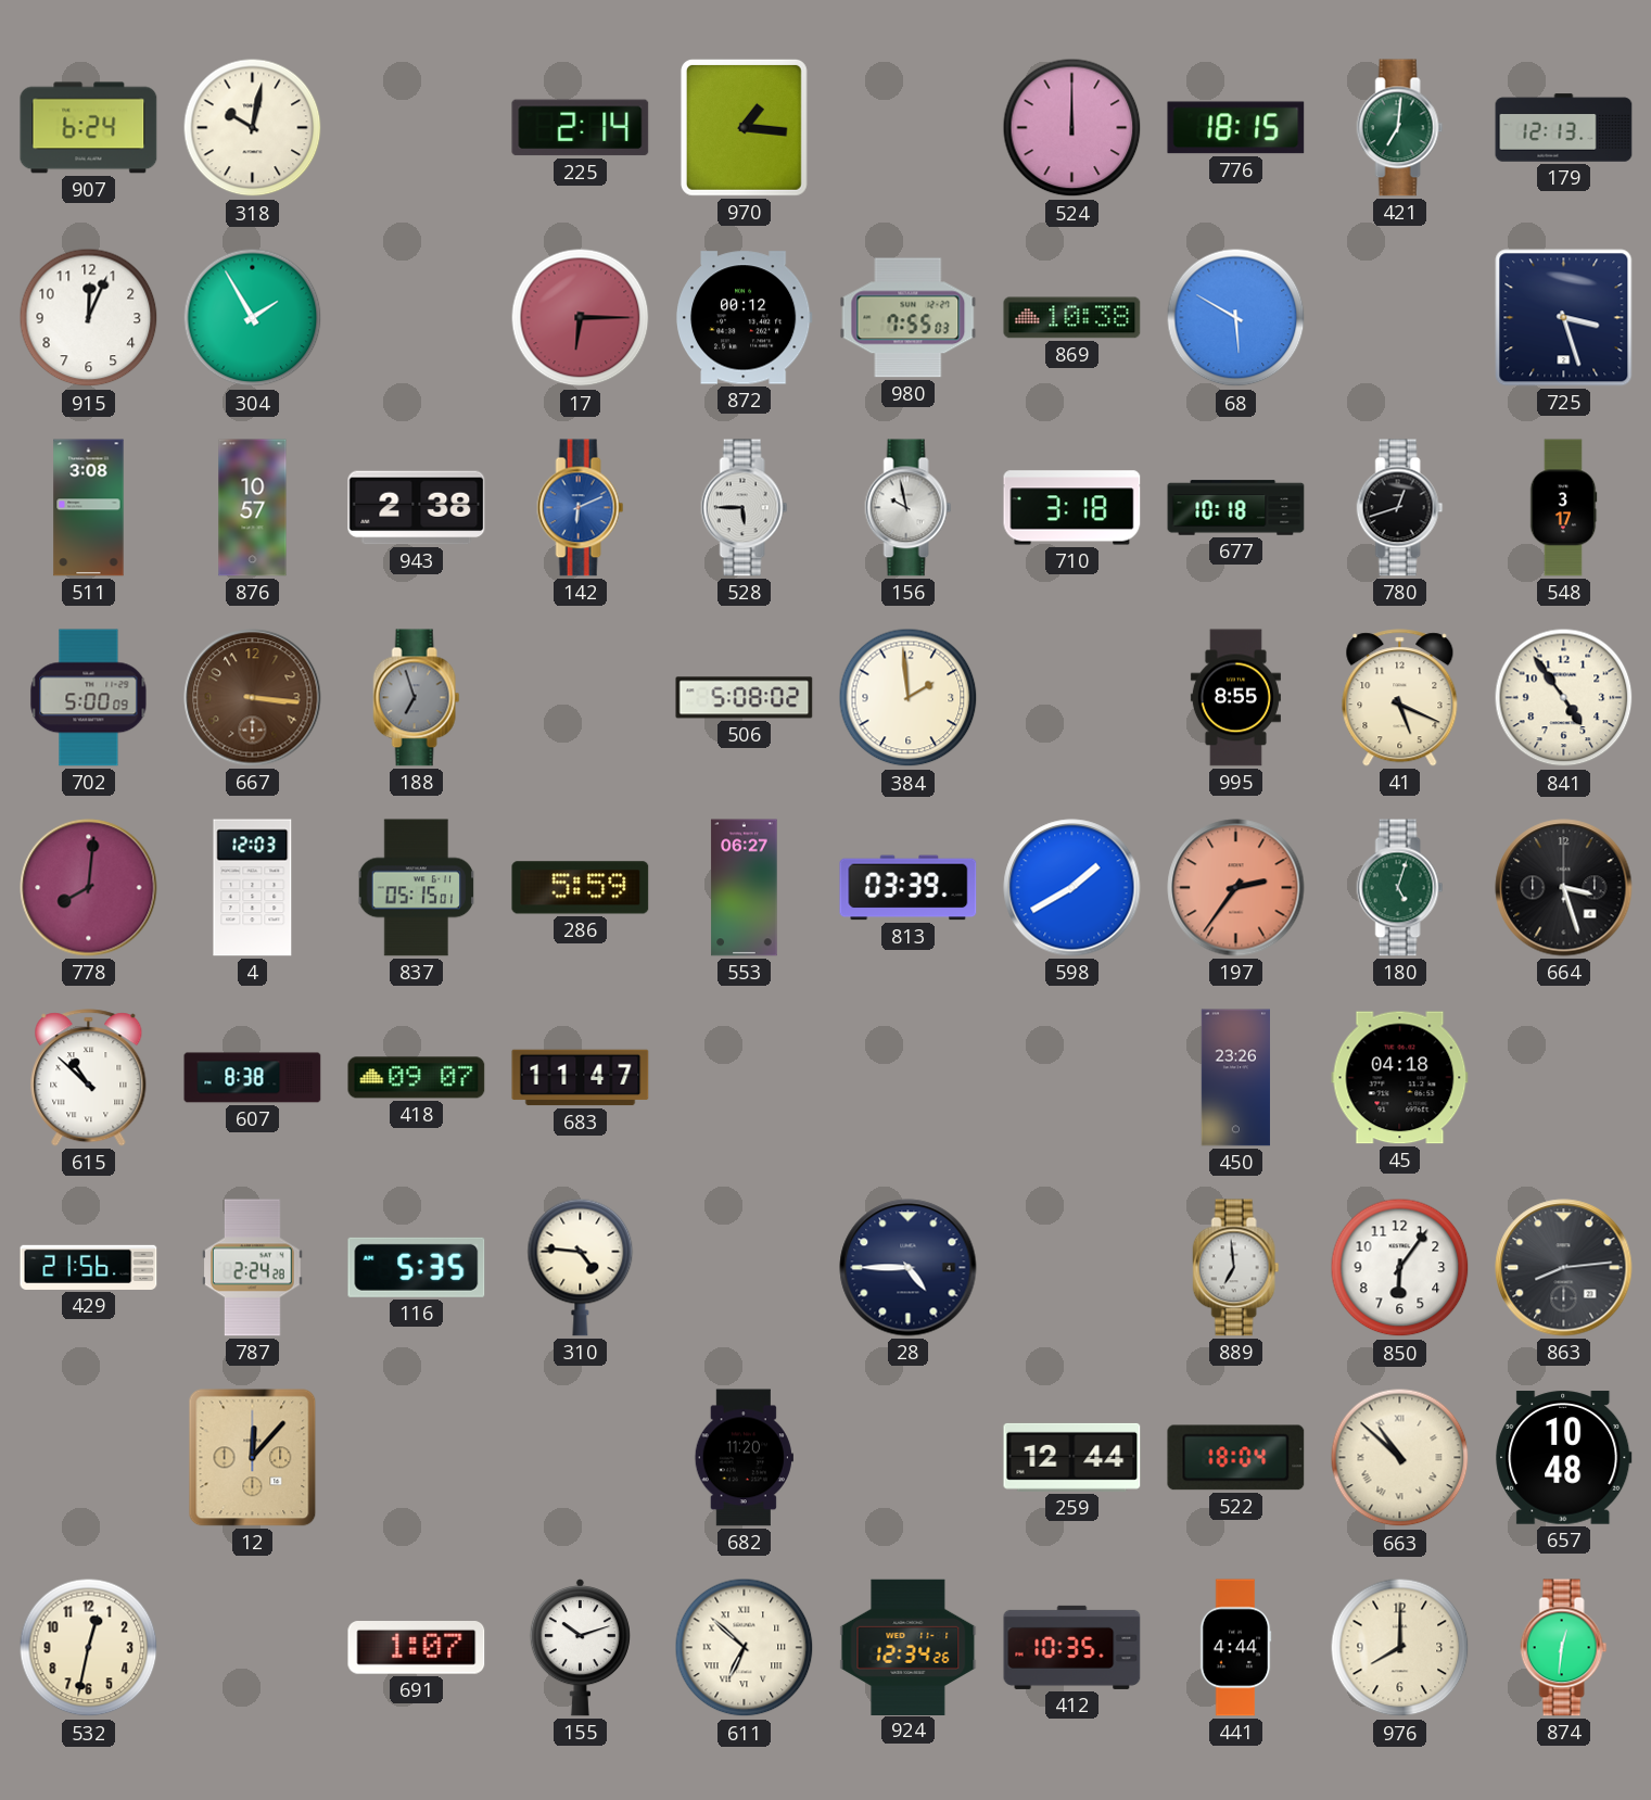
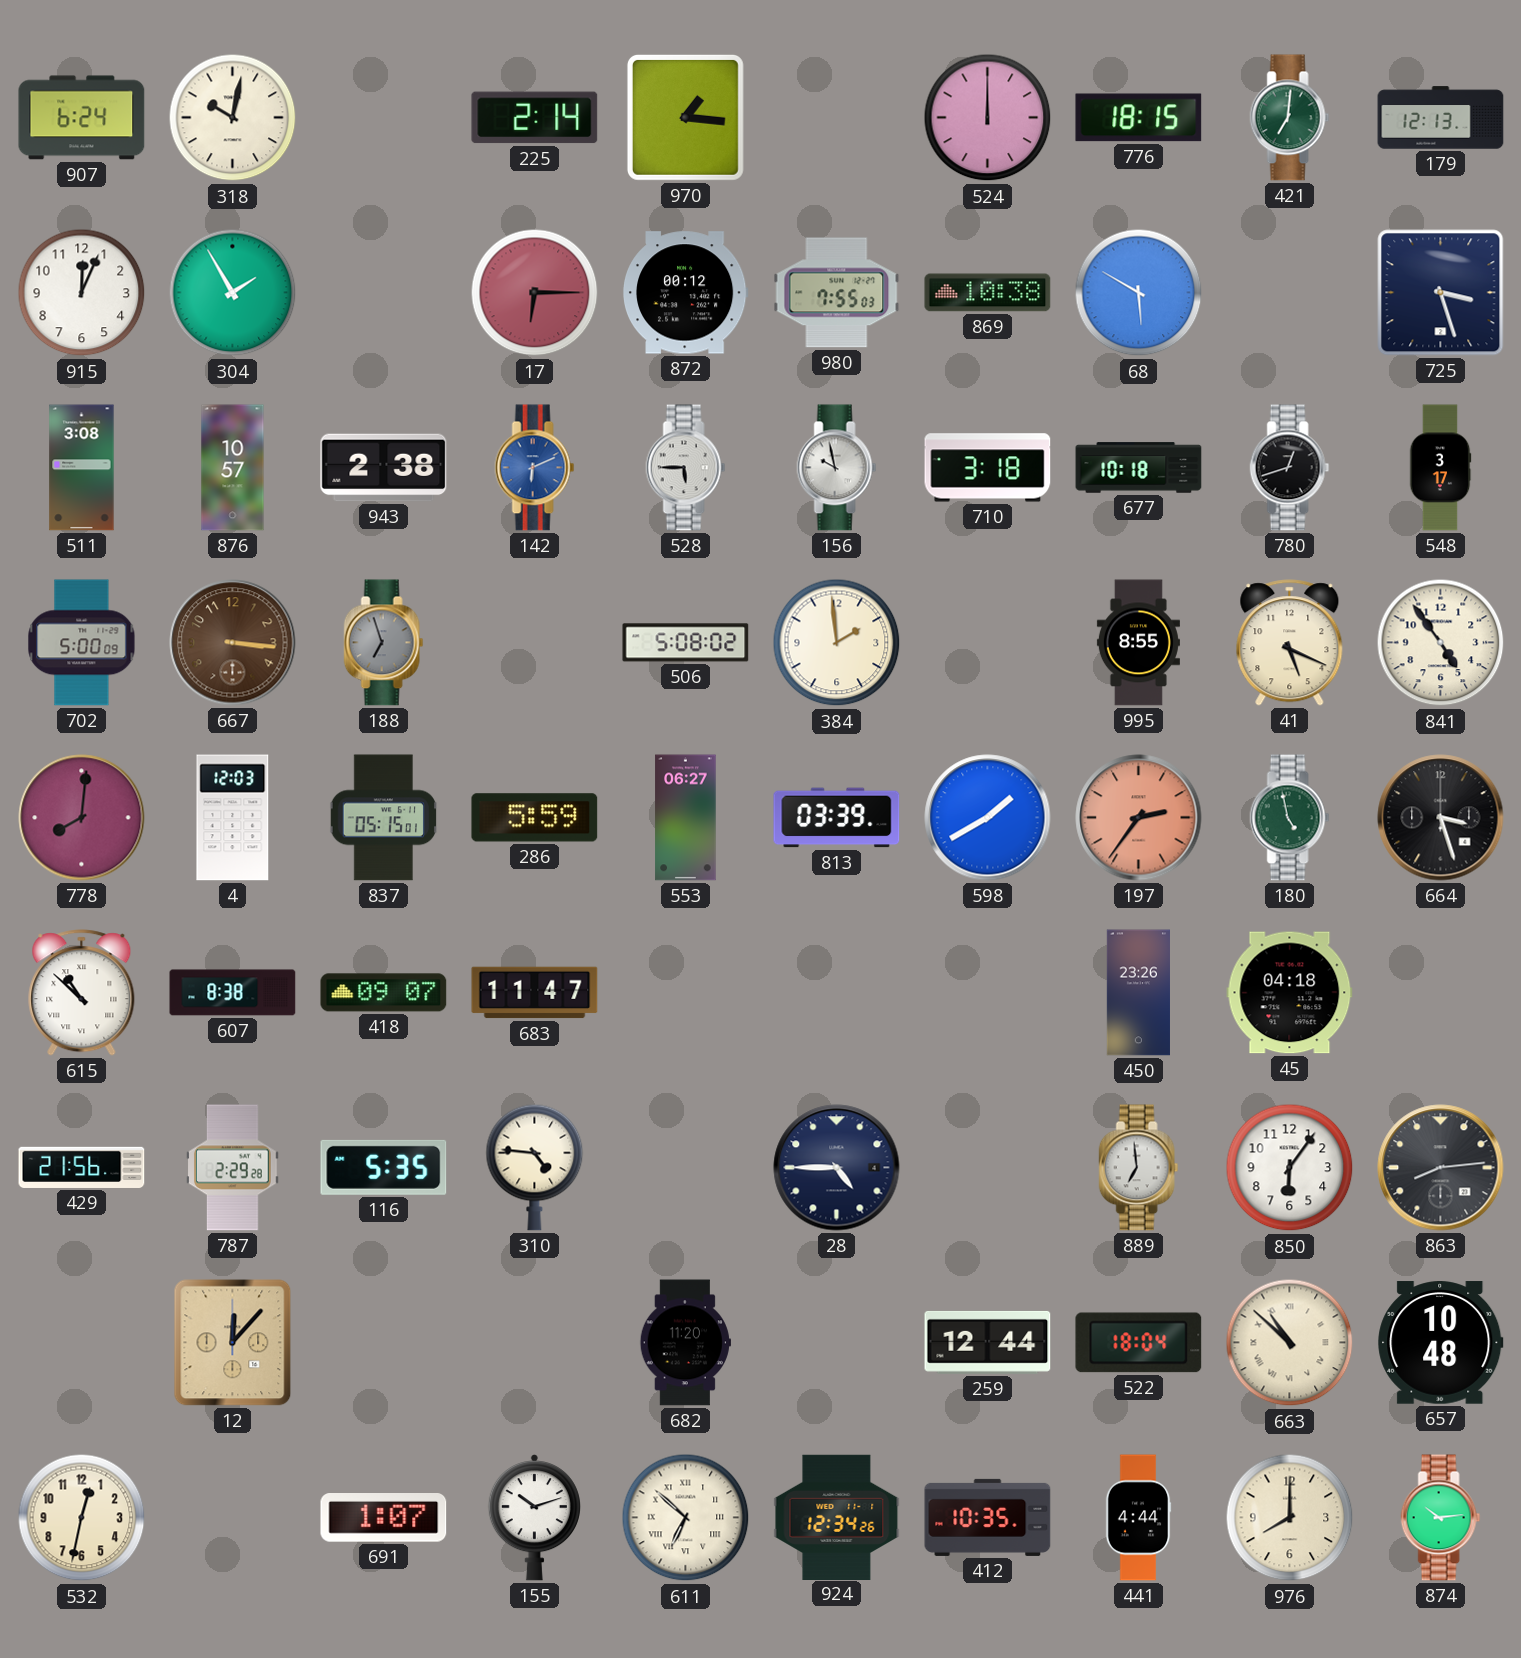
180: 5:03 -> 4:58 (1290, 818)
787: 2:24 -> 2:29 (233, 1168)
874: 12:31 -> 10:14 (1441, 1518)
